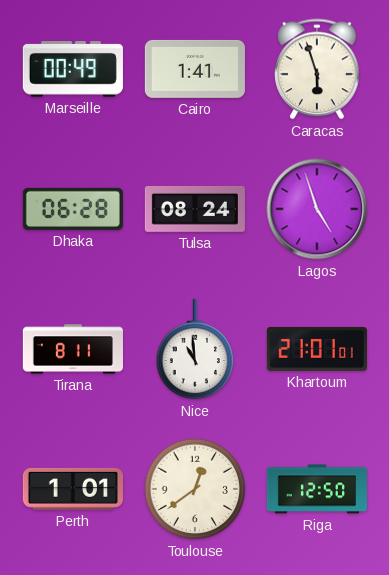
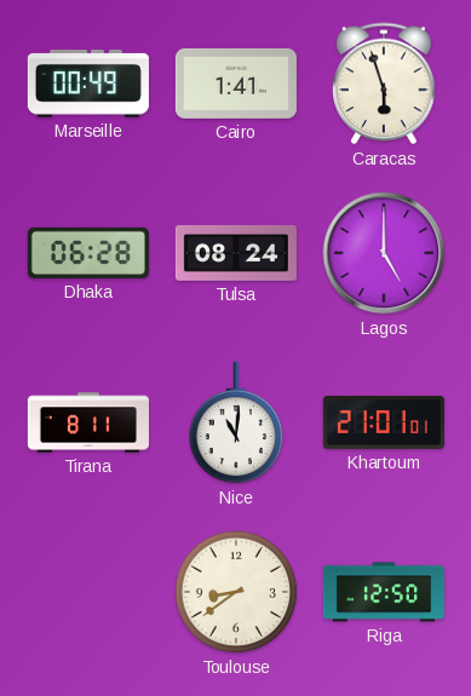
Lagos: 4:57 -> 5:00 (384, 253)
Nice: 10:59 -> 11:01 (236, 422)
Perth: 1:01 -> none (73, 489)
Toulouse: 12:39 -> 8:39 (236, 592)
